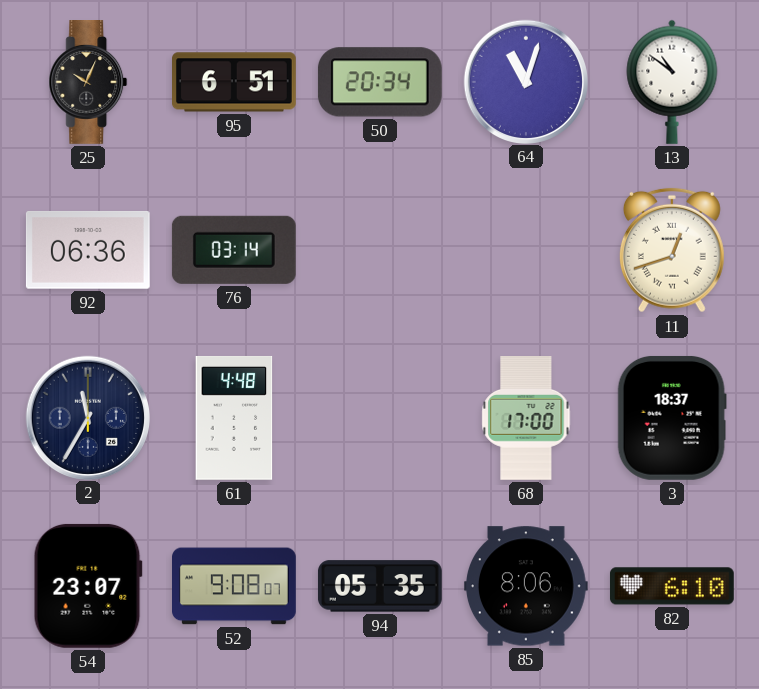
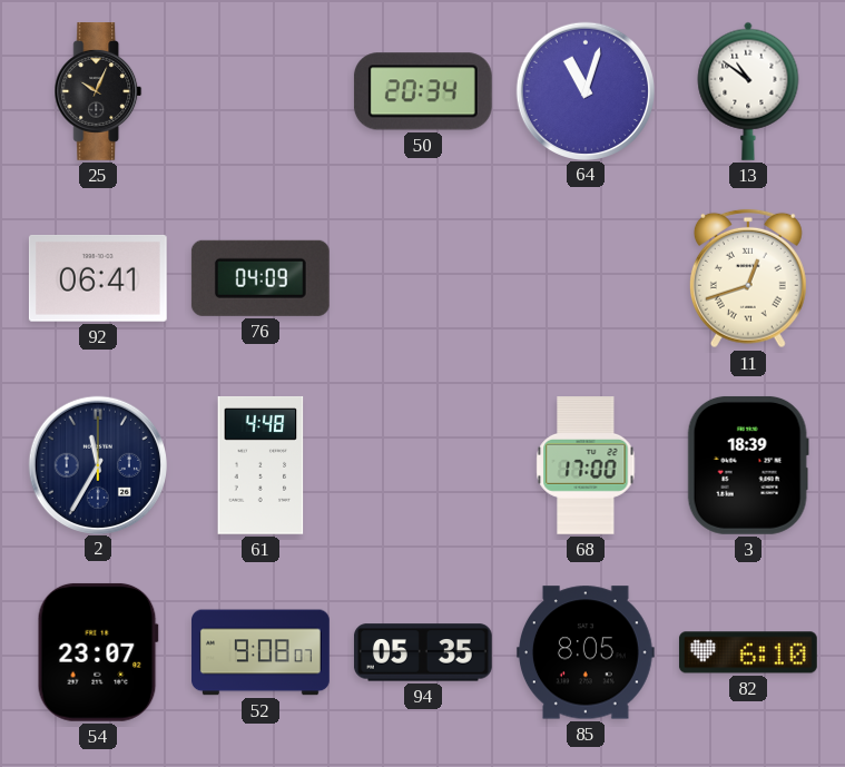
95: 6:51 -> none (235, 82)
92: 06:36 -> 06:41 (98, 278)
76: 03:14 -> 04:09 (261, 278)
3: 18:37 -> 18:39 (748, 465)
85: 8:06 -> 8:05 (586, 652)
